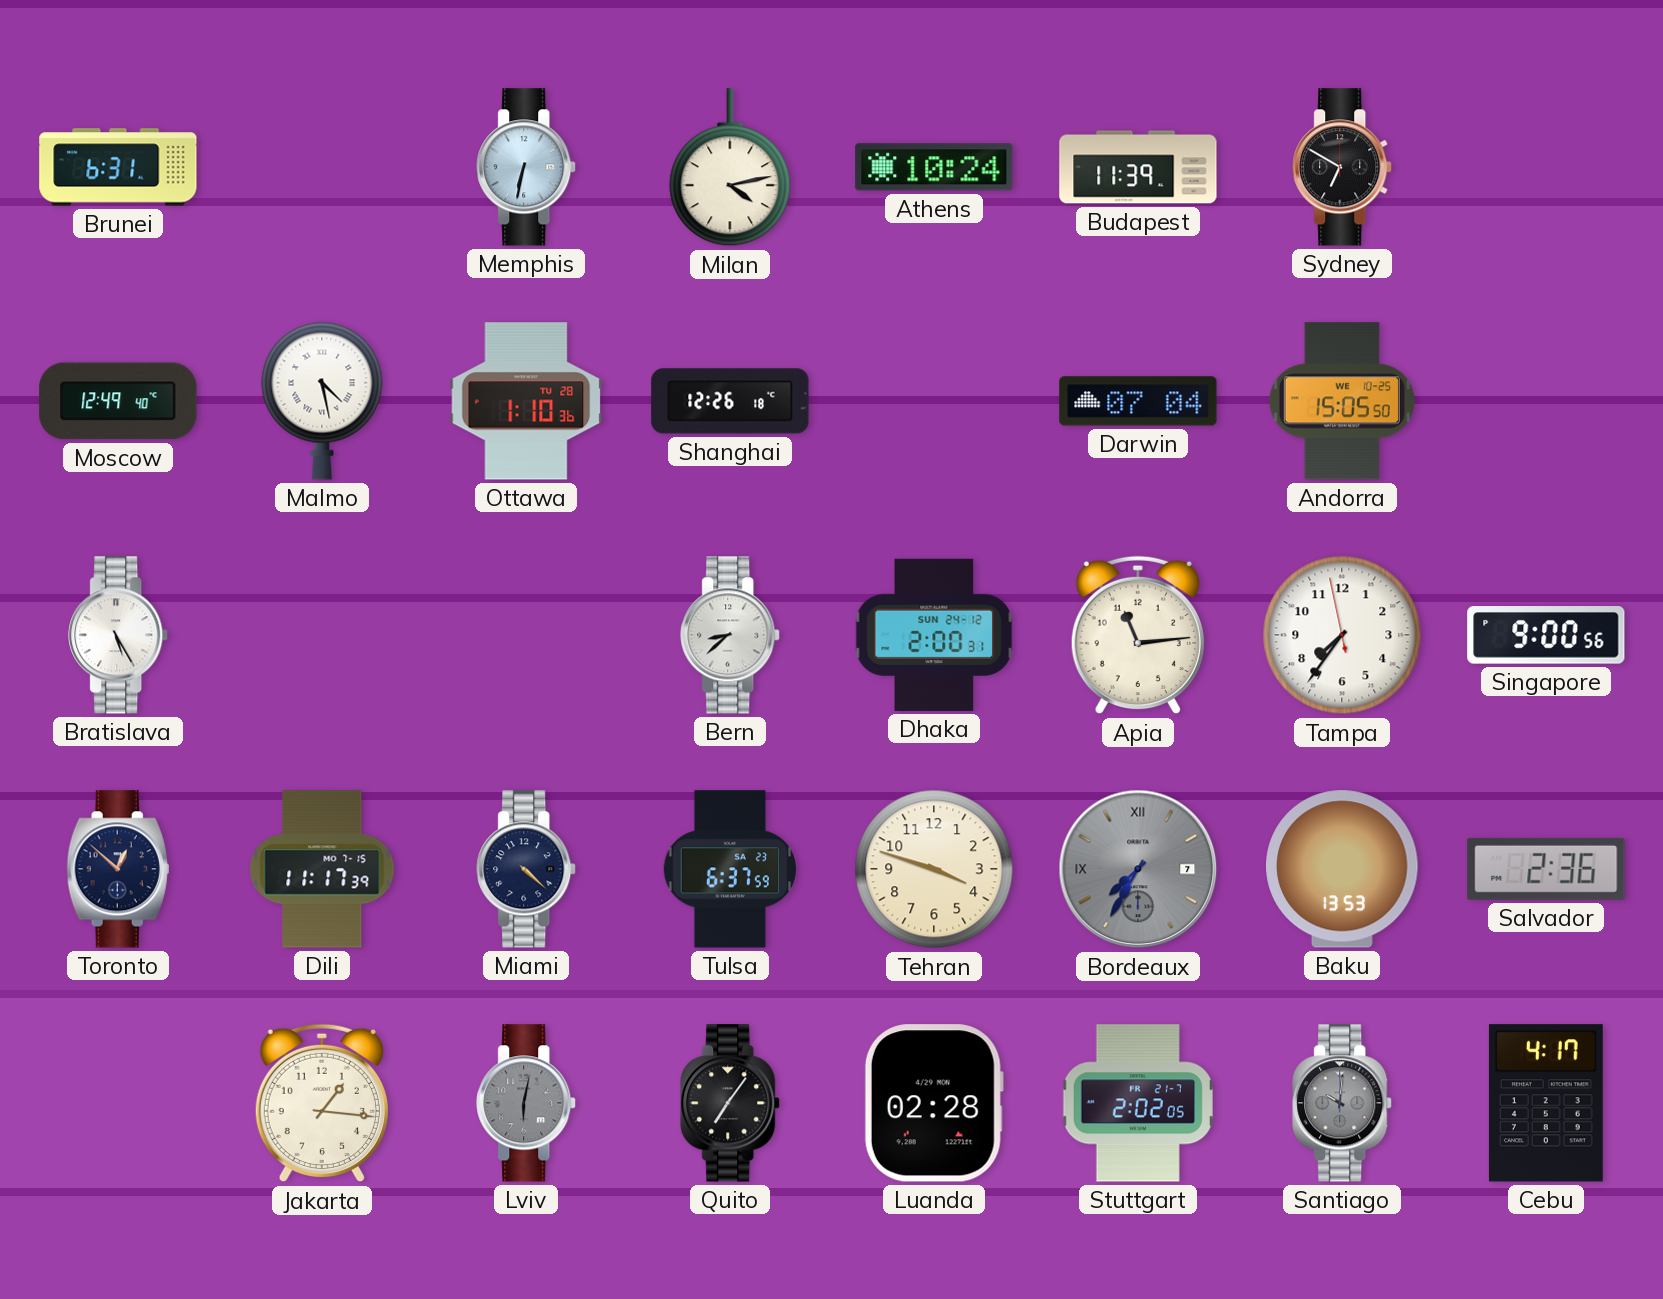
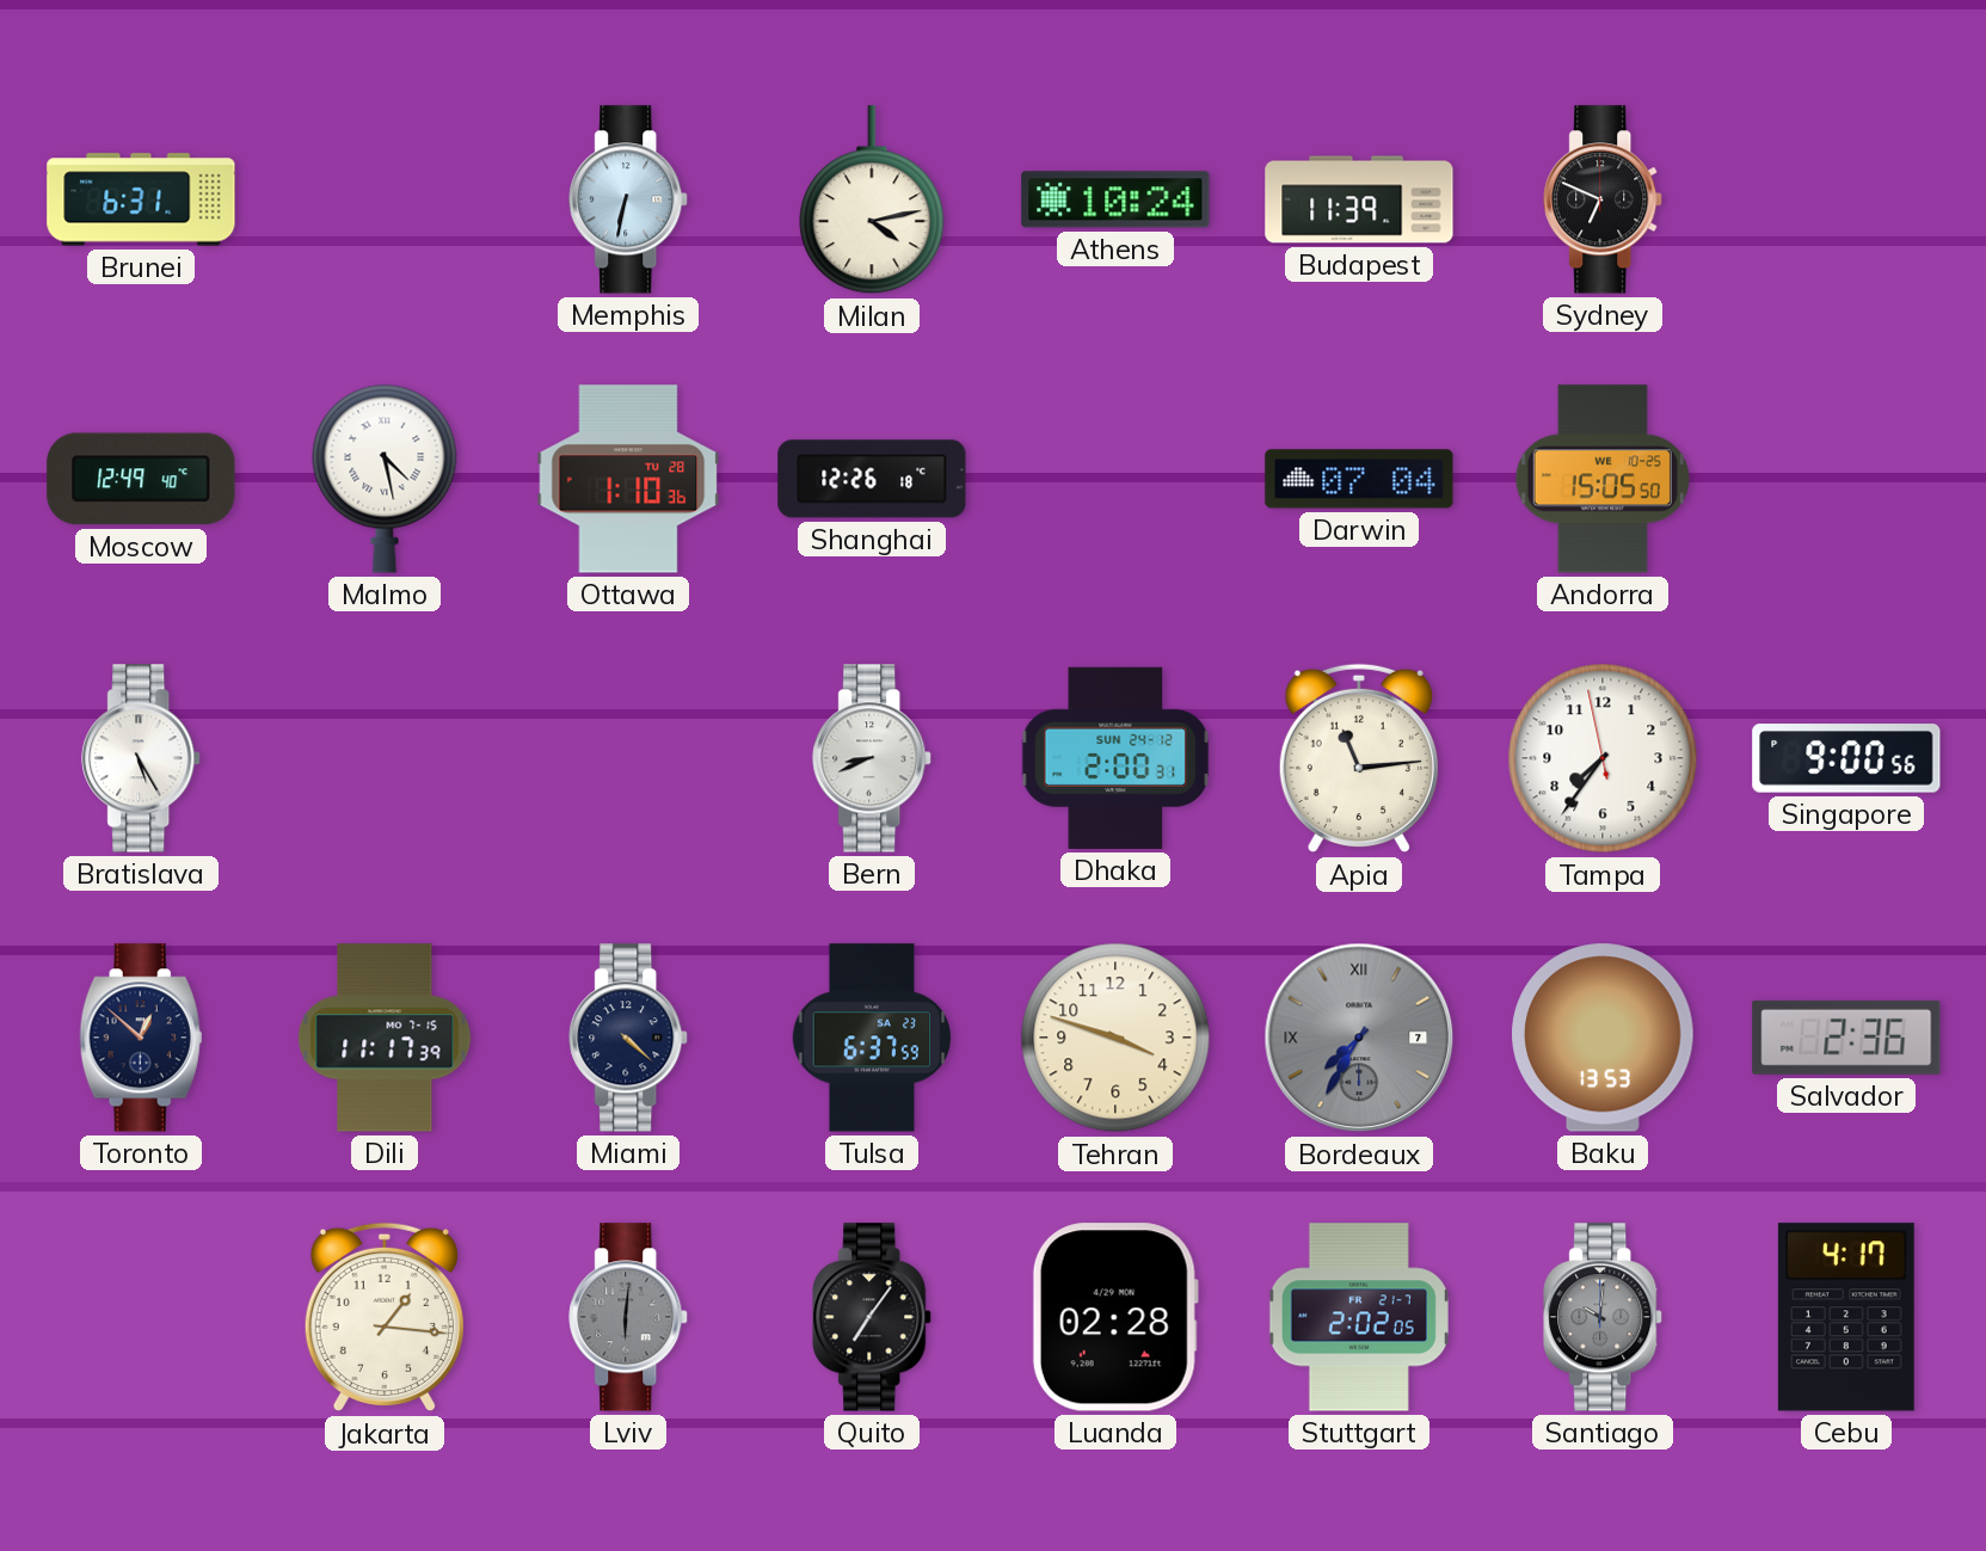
Sydney: 6:50 -> 6:49 (1604, 199)
Bern: 8:38 -> 8:41 (873, 758)
Lviv: 6:02 -> 6:01 (629, 1317)
